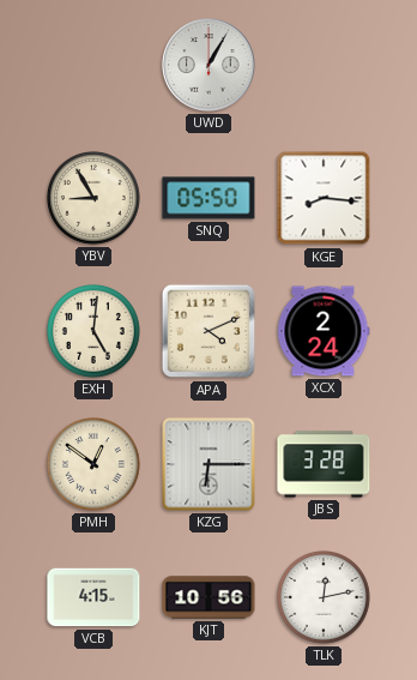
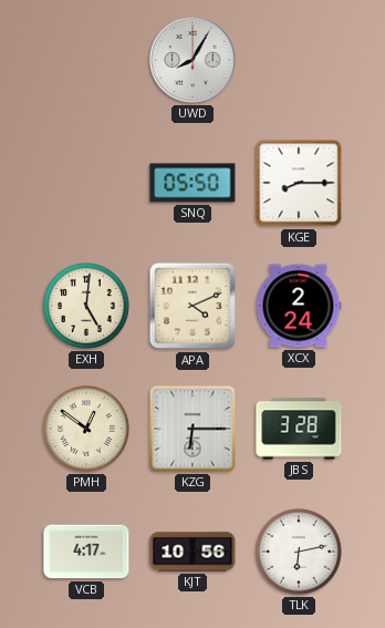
UWD: 1:05 -> 8:05 (192, 60)
YBV: 8:55 -> none (95, 199)
KGE: 8:16 -> 8:15 (299, 183)
VCB: 4:15 -> 4:17 (86, 552)
TLK: 12:13 -> 6:13 (300, 553)
